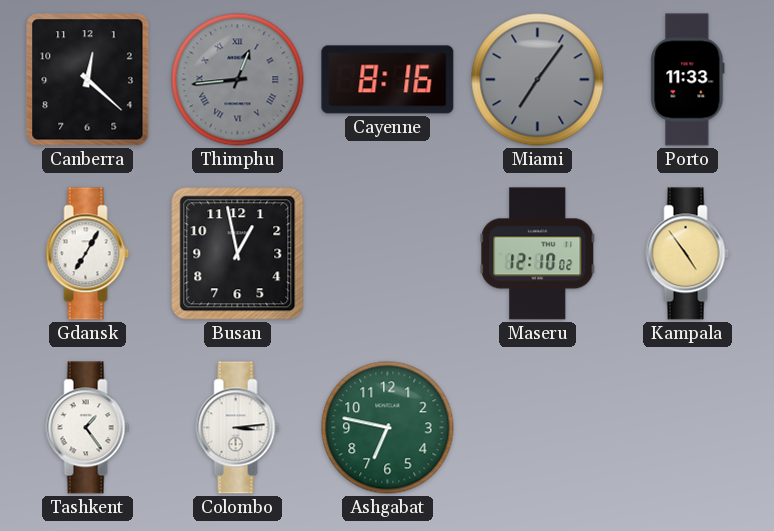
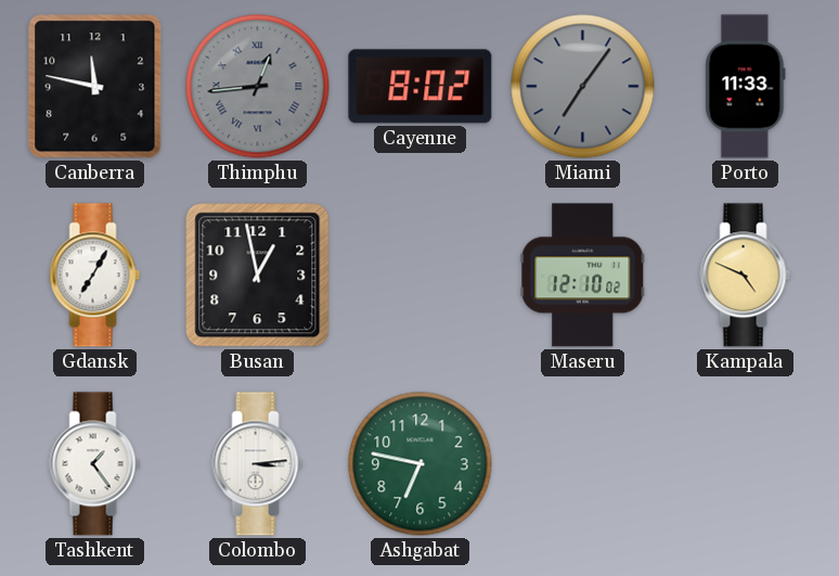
Canberra: 12:22 -> 11:47 (95, 87)
Cayenne: 8:16 -> 8:02 (421, 87)
Kampala: 4:54 -> 4:49 (746, 276)
